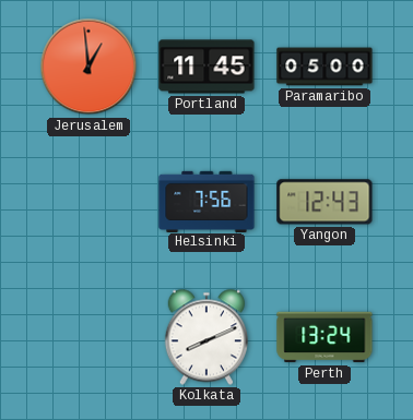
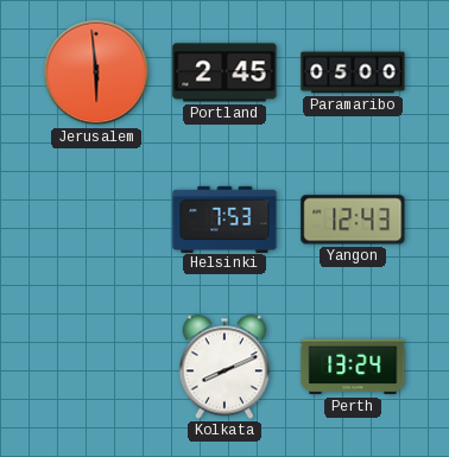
Jerusalem: 12:59 -> 5:59 (96, 72)
Portland: 11:45 -> 2:45 (224, 72)
Helsinki: 7:56 -> 7:53 (224, 218)
